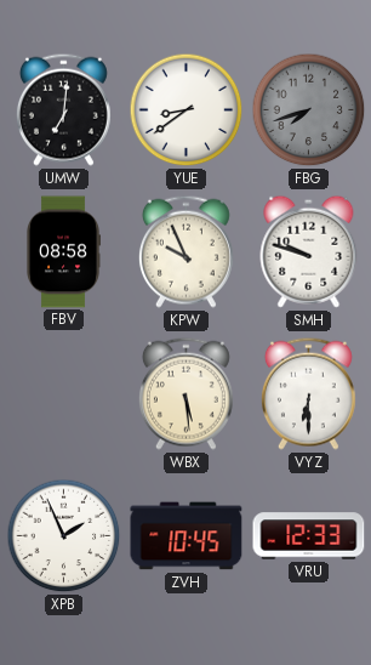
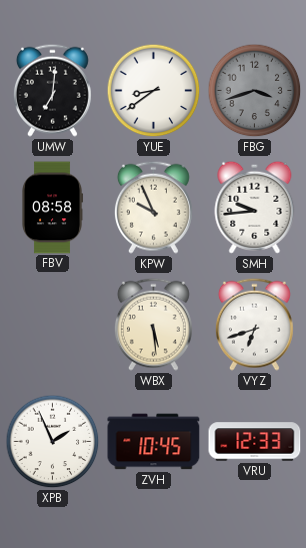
FBG: 7:42 -> 3:42 (255, 91)
SMH: 9:48 -> 9:44 (255, 207)
VYZ: 6:30 -> 6:42 (254, 324)
